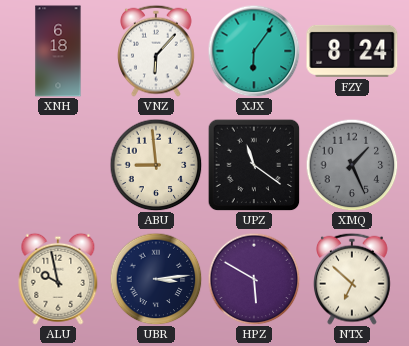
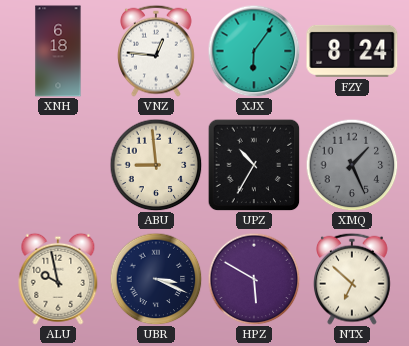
VNZ: 6:07 -> 12:46 (157, 51)
UPZ: 11:21 -> 10:35 (254, 165)
UBR: 3:14 -> 3:19 (156, 279)
